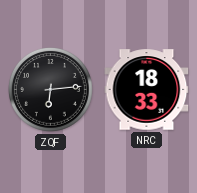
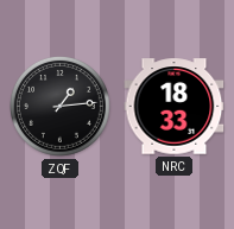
ZQF: 6:14 -> 1:14 (61, 107)
